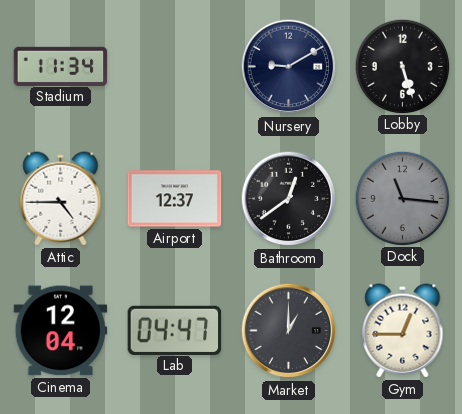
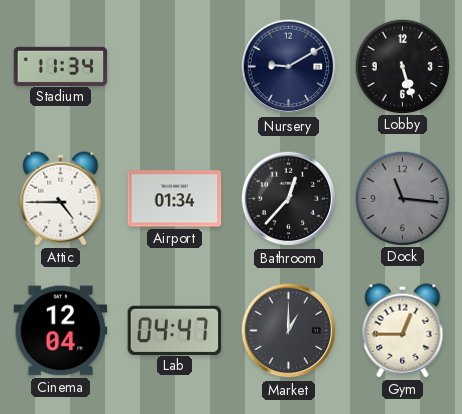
Airport: 12:37 -> 01:34 (175, 199)
Bathroom: 12:39 -> 12:37 (289, 199)
